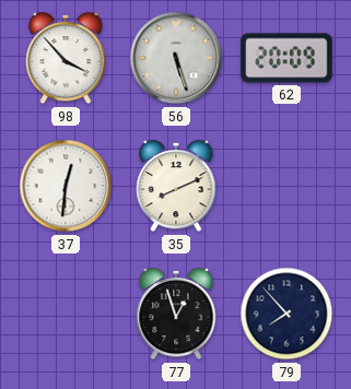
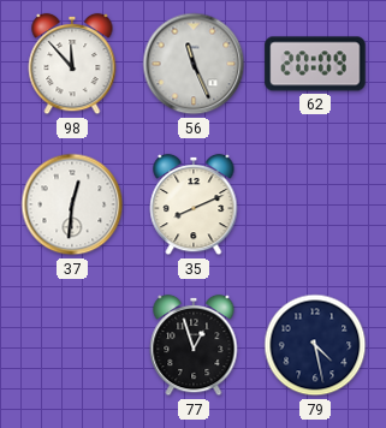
98: 3:53 -> 11:53 (72, 64)
56: 5:27 -> 11:26 (194, 64)
79: 7:53 -> 4:28 (315, 345)
